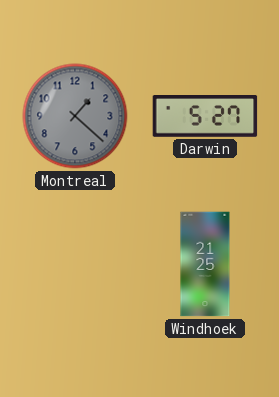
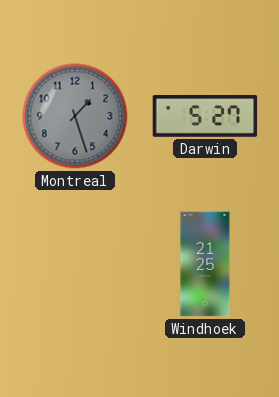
Montreal: 1:22 -> 1:27 (75, 116)
